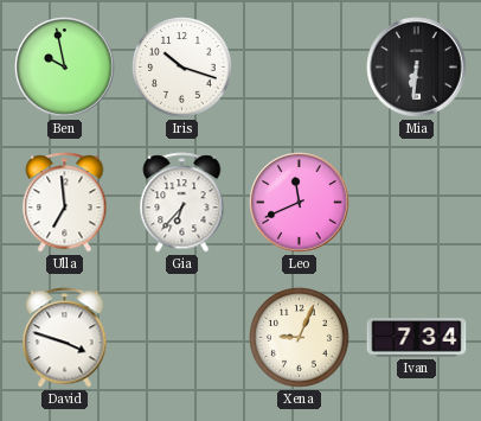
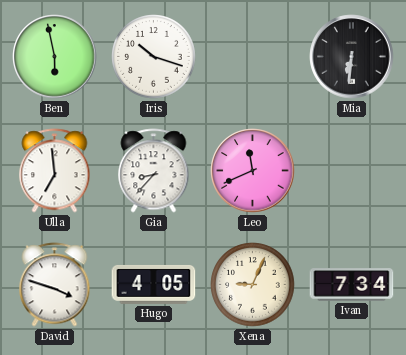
Ben: 9:58 -> 5:58 (55, 57)
Gia: 6:37 -> 8:37 (154, 171)
Hugo: none -> 4:05 (154, 284)
